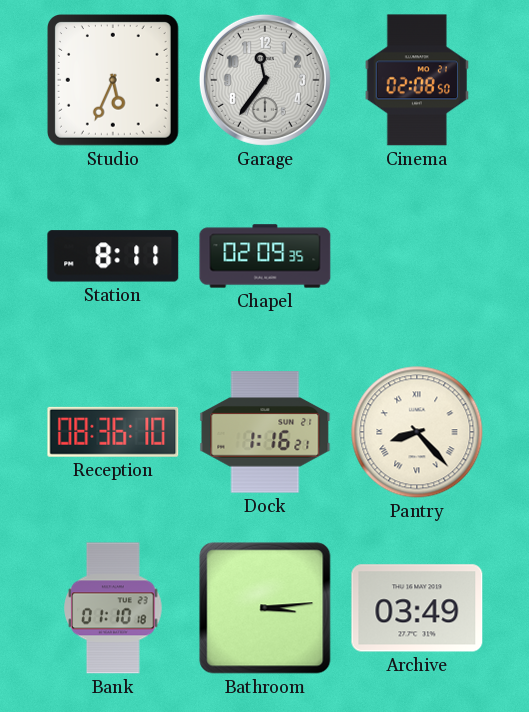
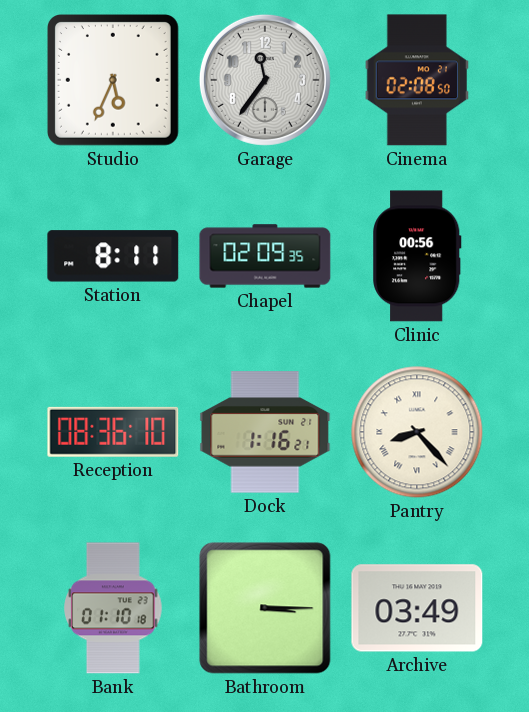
Clinic: none -> 00:56 (417, 256)
Bathroom: 3:14 -> 3:15 (265, 608)
